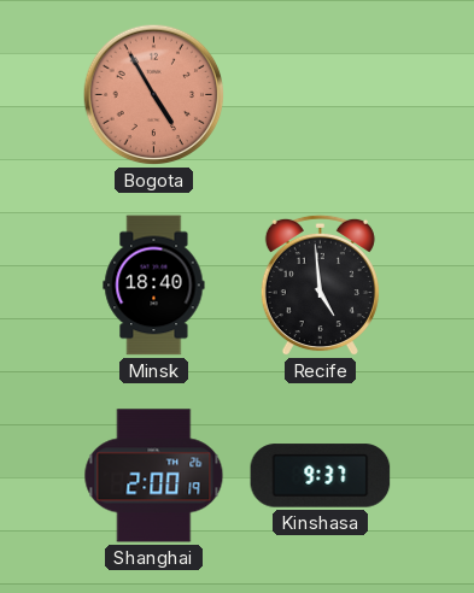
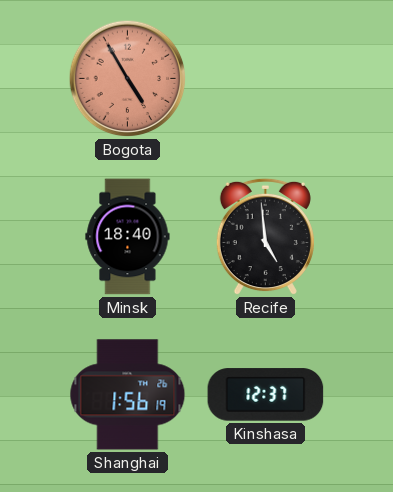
Shanghai: 2:00 -> 1:56 (128, 395)
Kinshasa: 9:37 -> 12:37 (266, 395)
